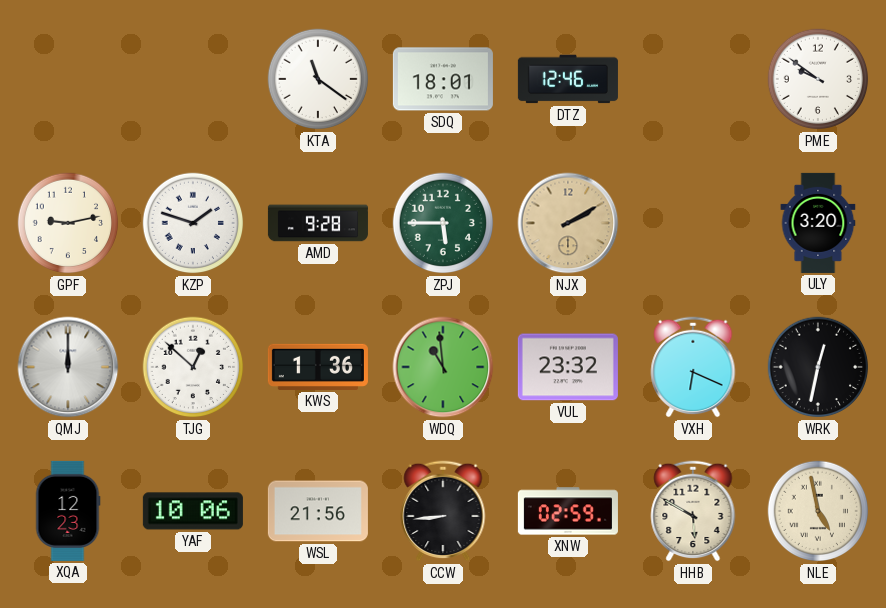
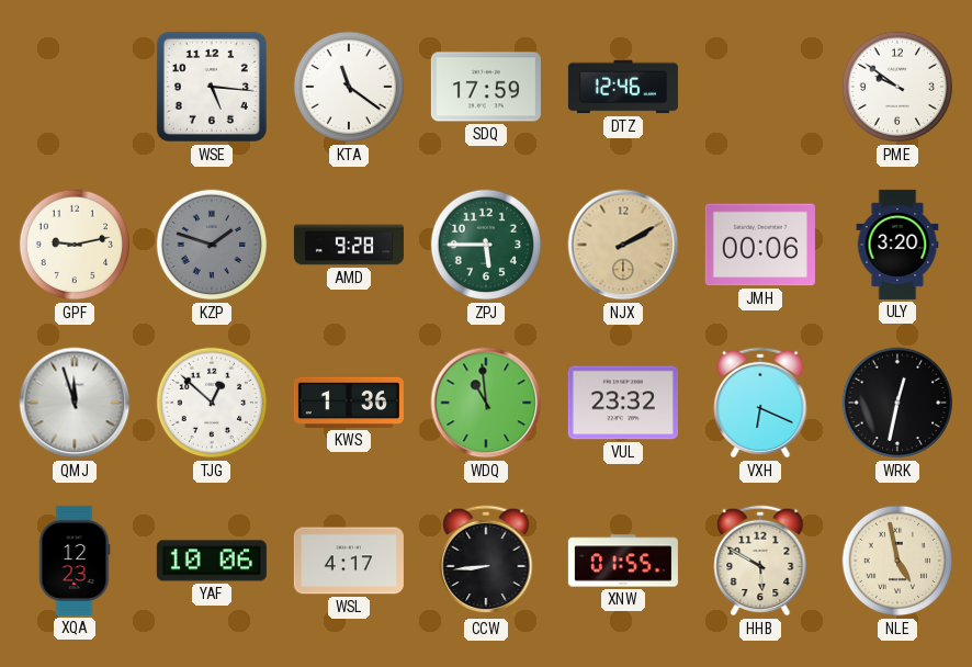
WSE: none -> 5:16 (212, 87)
SDQ: 18:01 -> 17:59 (486, 87)
KZP dial: white -> grey (212, 245)
JMH: none -> 00:06 (760, 245)
QMJ: 12:00 -> 11:57 (75, 403)
WSL: 21:56 -> 4:17 (349, 561)
XNW: 02:59 -> 01:55 (623, 561)
